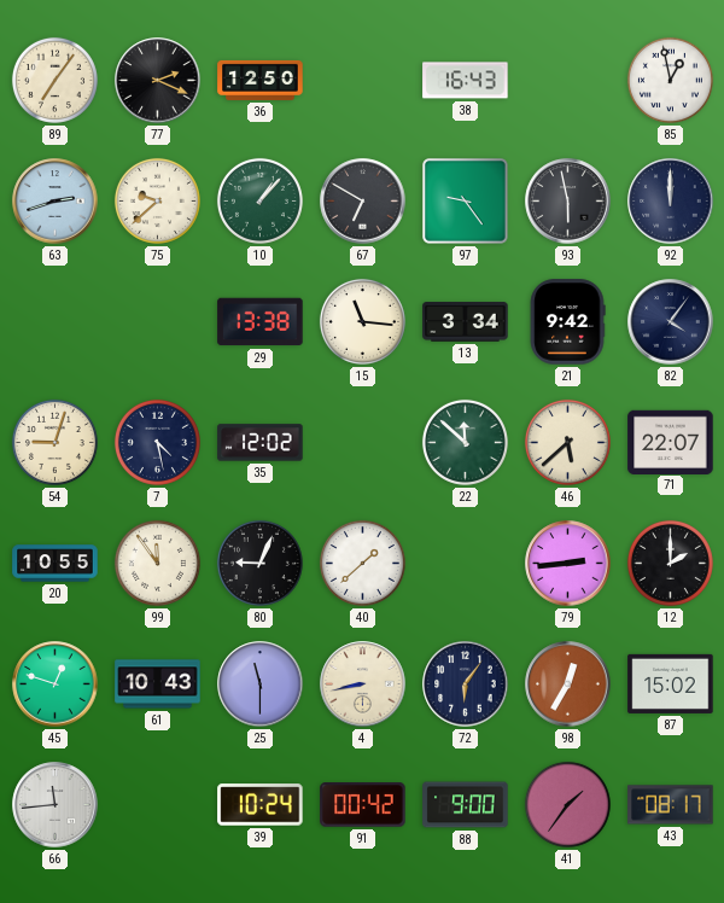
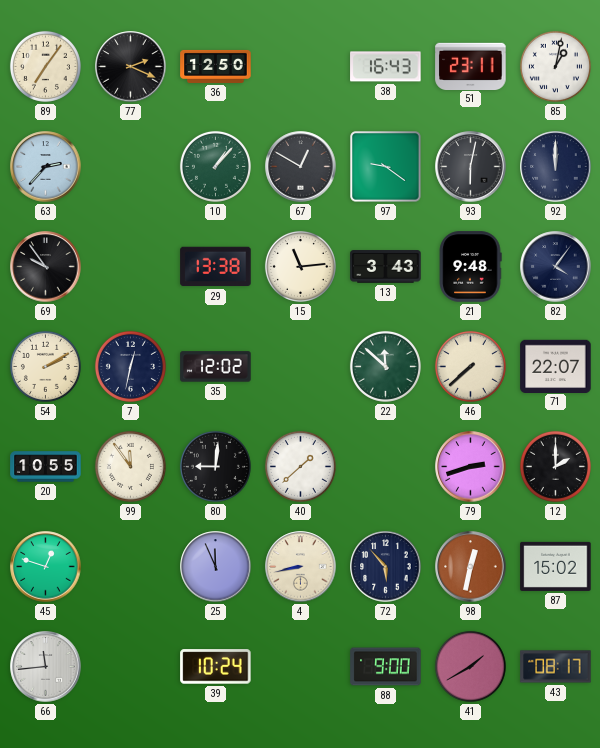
51: none -> 23:11 (471, 66)
85: 12:58 -> 1:02 (555, 66)
63: 2:42 -> 2:37 (46, 167)
75: 9:38 -> none (157, 200)
67: 6:50 -> 12:50 (301, 167)
97: 9:24 -> 9:21 (386, 167)
93: 5:58 -> 6:02 (471, 167)
69: none -> 9:54 (46, 267)
15: 11:16 -> 11:14 (300, 266)
13: 3:34 -> 3:43 (386, 267)
21: 9:42 -> 9:48 (470, 267)
54: 9:03 -> 2:10 (45, 366)
7: 4:28 -> 12:32 (130, 366)
46: 5:38 -> 7:38 (470, 366)
80: 9:04 -> 9:01 (215, 466)
79: 2:44 -> 2:42 (471, 467)
61: 10:43 -> none (158, 684)
25: 11:30 -> 11:56 (216, 567)
72: 6:06 -> 5:53 (386, 567)
98: 12:35 -> 12:32 (471, 567)
91: 00:42 -> none (363, 805)
41: 1:36 -> 1:40 (470, 666)
